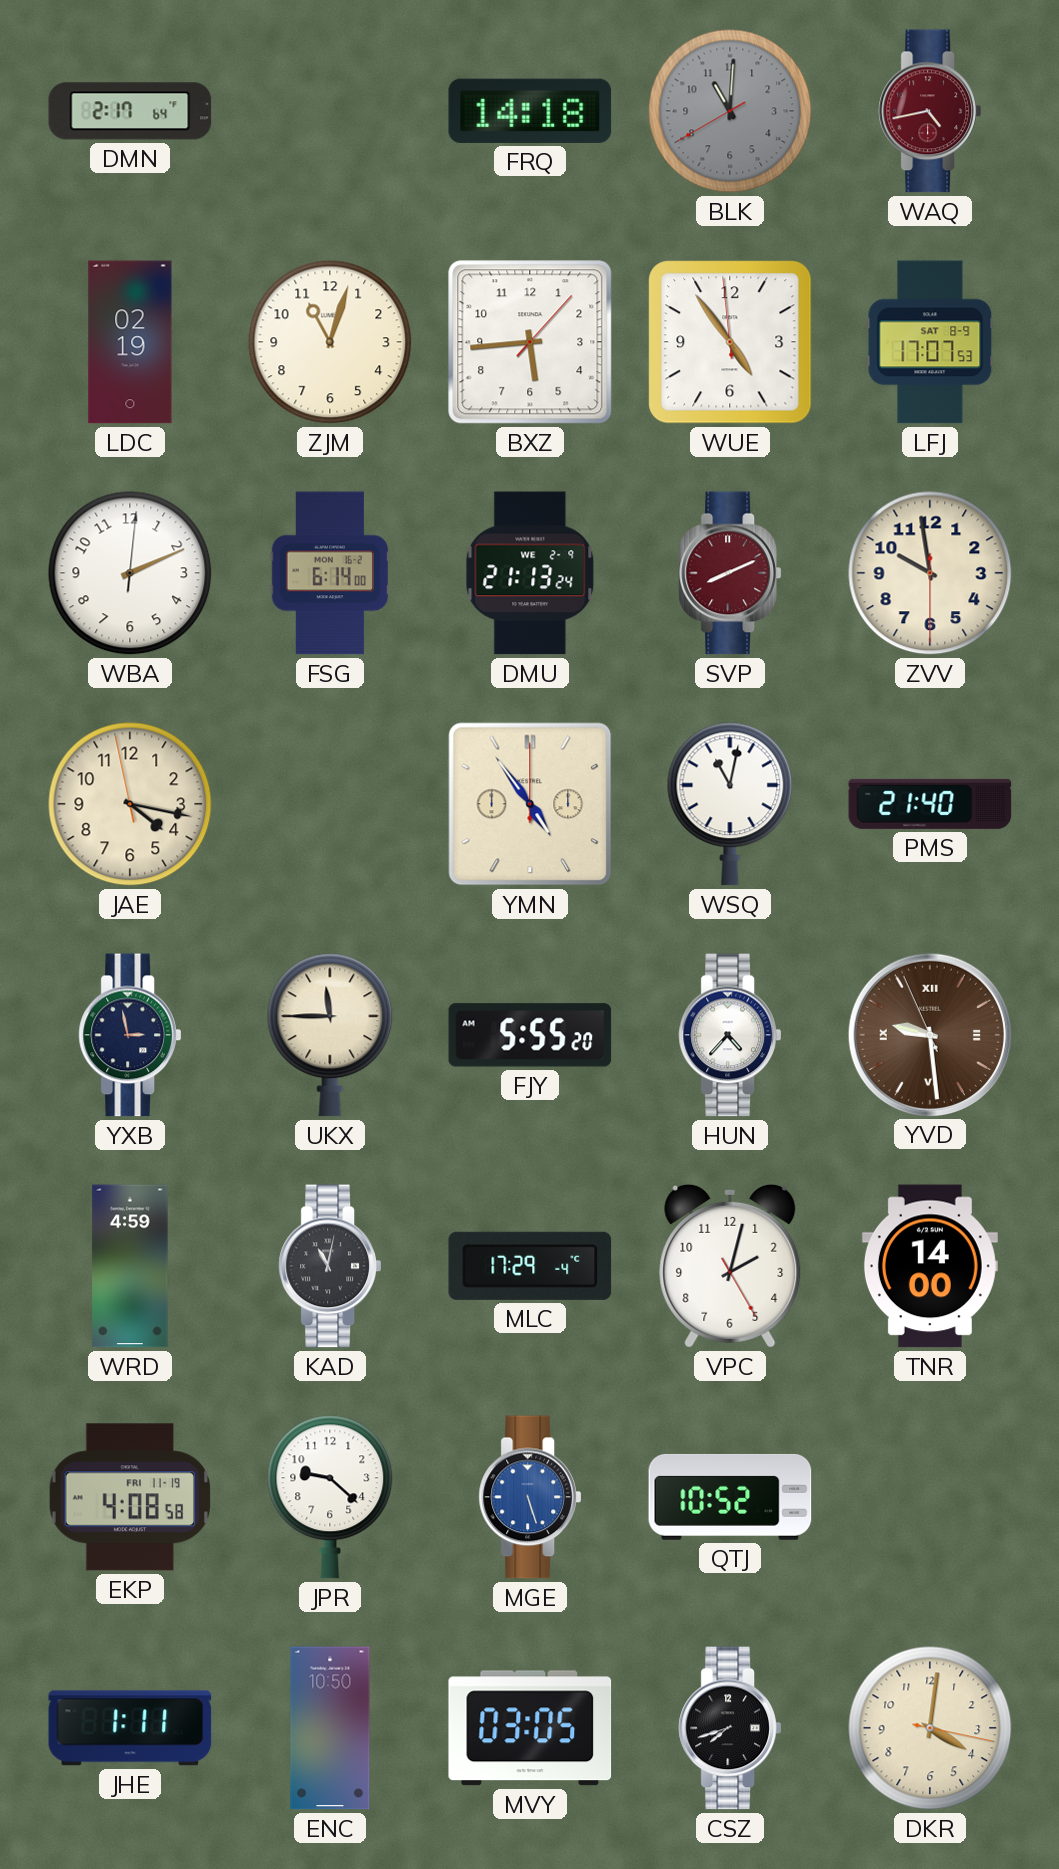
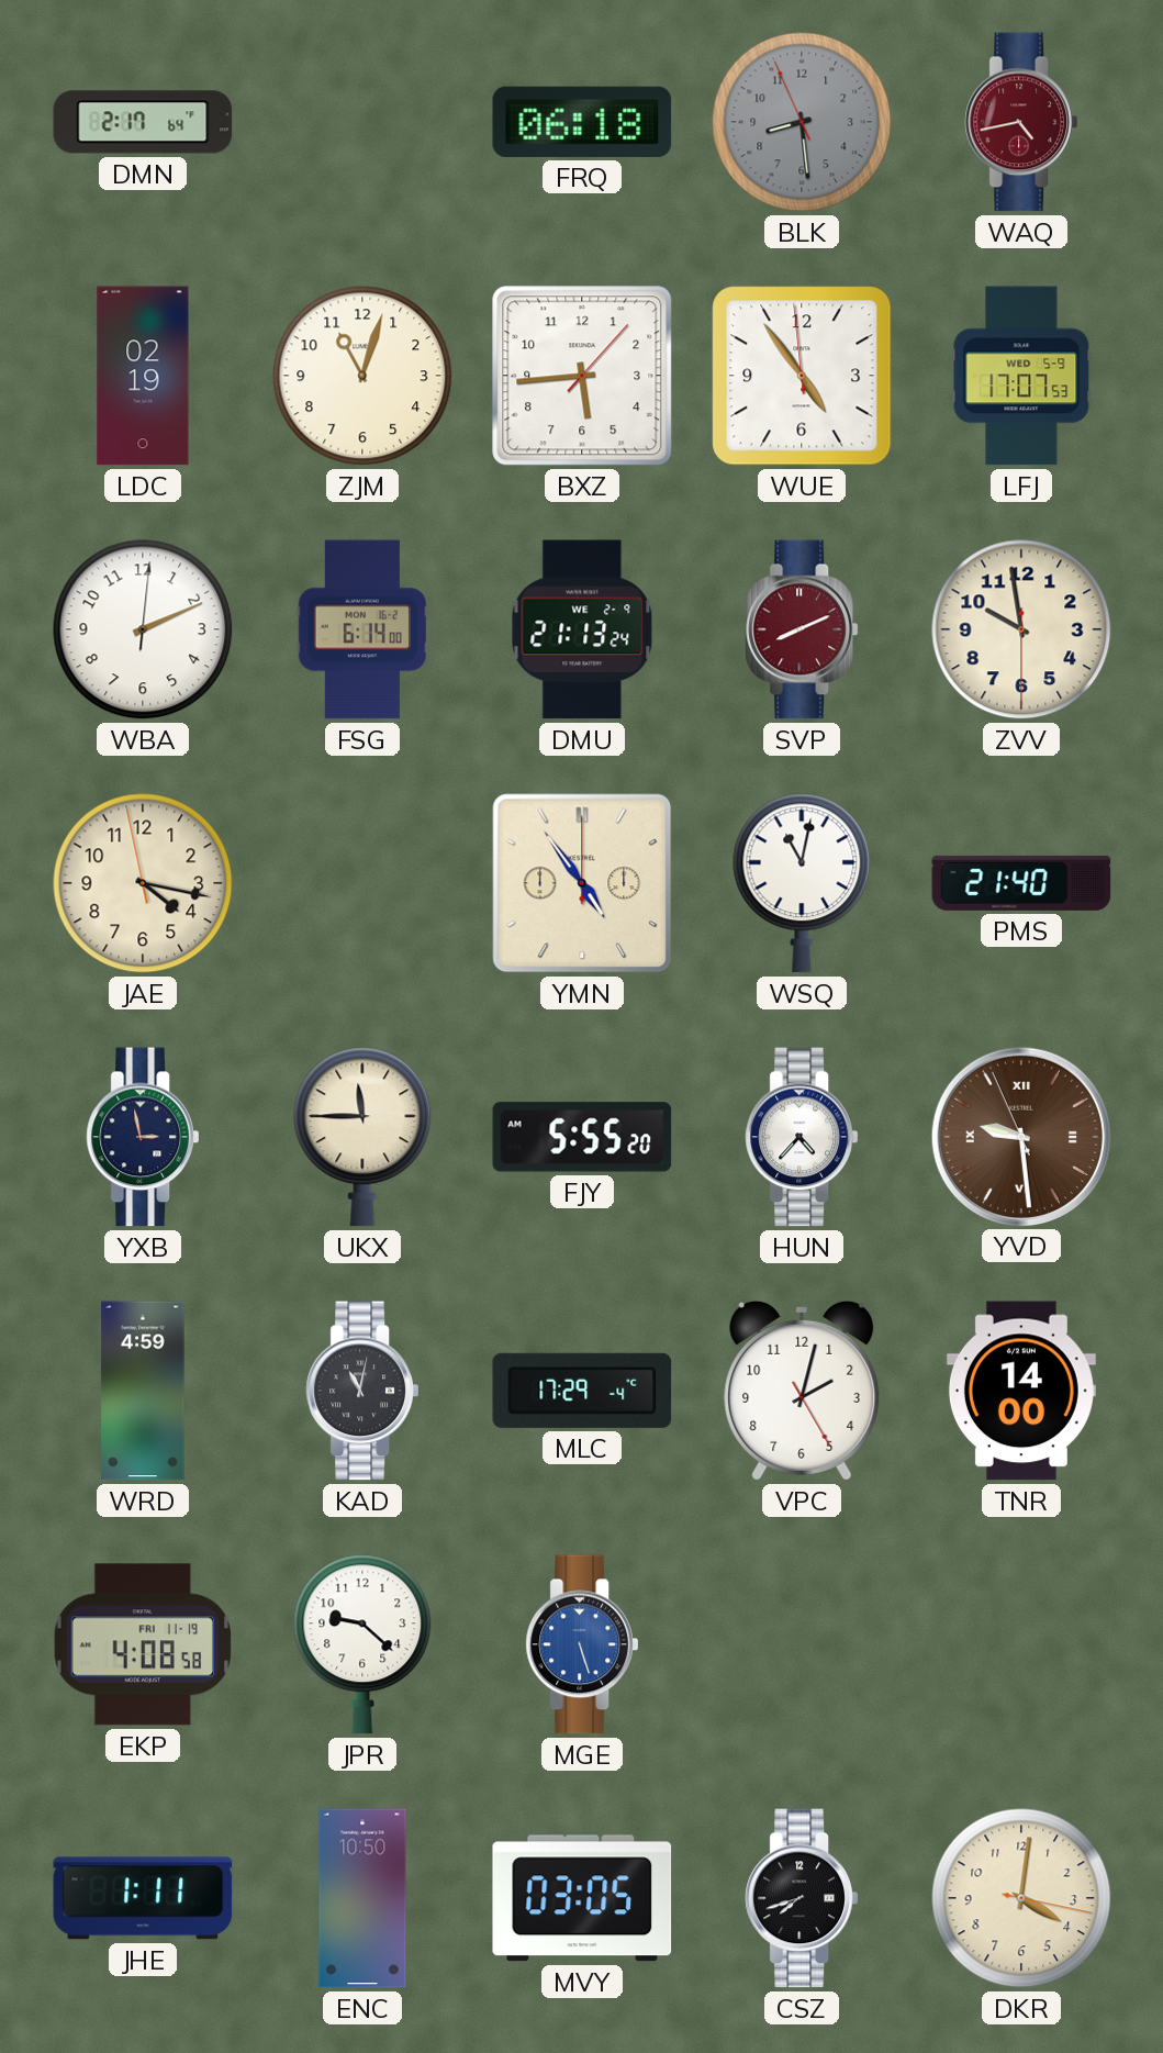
FRQ: 14:18 -> 06:18 (582, 122)
BLK: 11:00 -> 8:28 (802, 122)
LFJ date: SAT 8-9 -> WED 5-9 (1021, 376)
QTJ: 10:52 -> none (730, 1497)
